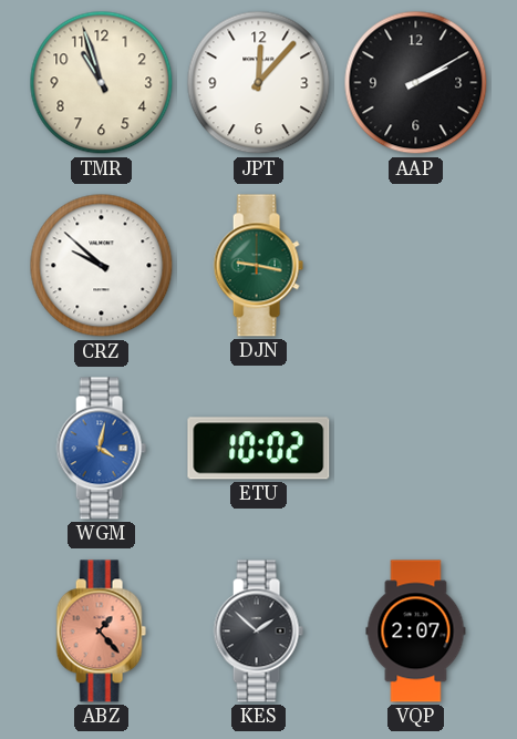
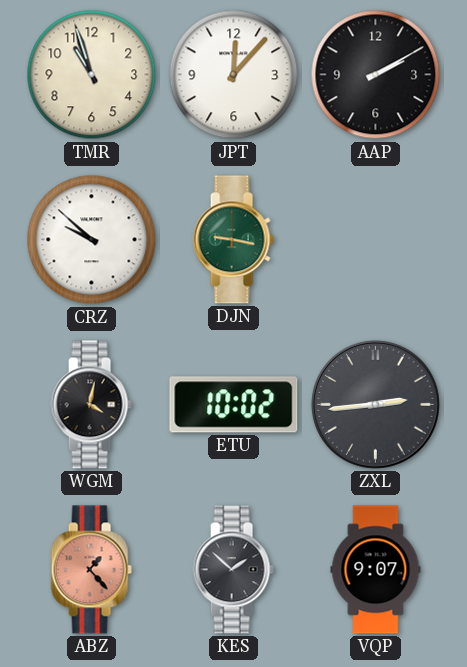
WGM dial: blue -> black (91, 405)
ZXL: none -> 2:44 (375, 404)
VQP: 2:07 -> 9:07 (376, 570)
